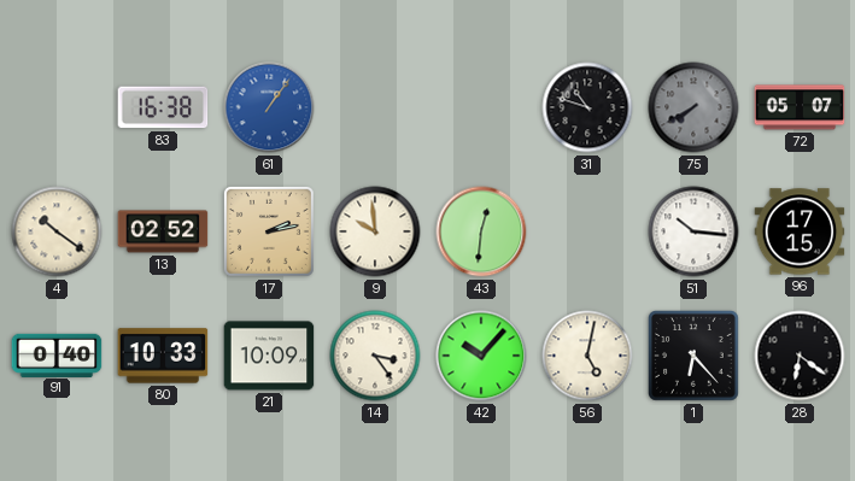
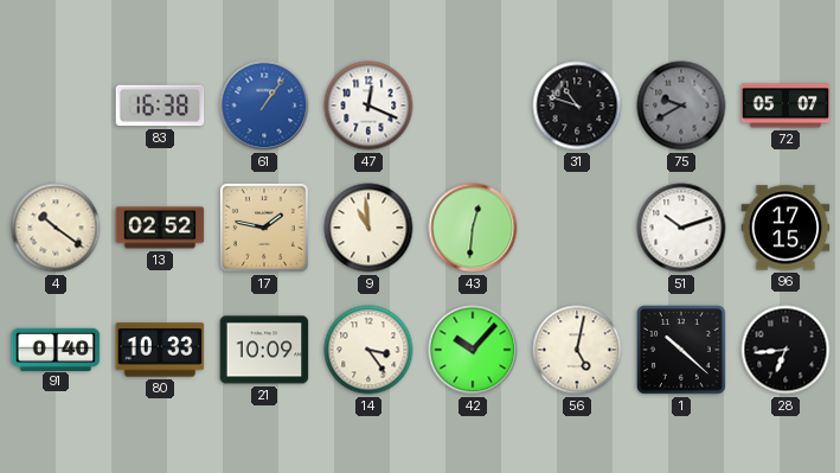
47: none -> 12:19 (368, 106)
75: 7:40 -> 9:40 (681, 106)
17: 2:13 -> 1:47 (264, 228)
9: 9:59 -> 10:59 (368, 228)
51: 10:16 -> 10:12 (681, 228)
1: 6:23 -> 10:22 (682, 351)
28: 6:21 -> 6:44 (786, 350)
